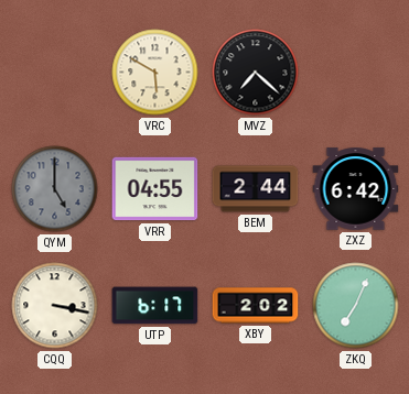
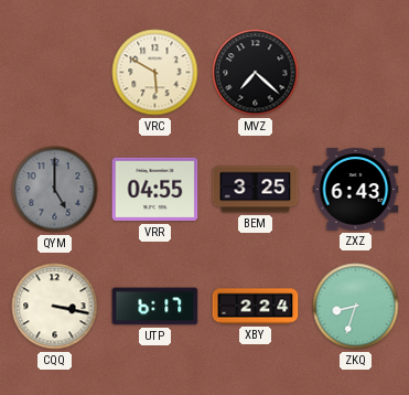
BEM: 2:44 -> 3:25 (256, 190)
ZXZ: 6:42 -> 6:43 (356, 190)
XBY: 2:02 -> 2:24 (256, 307)
ZKQ: 7:04 -> 8:33 (356, 307)
